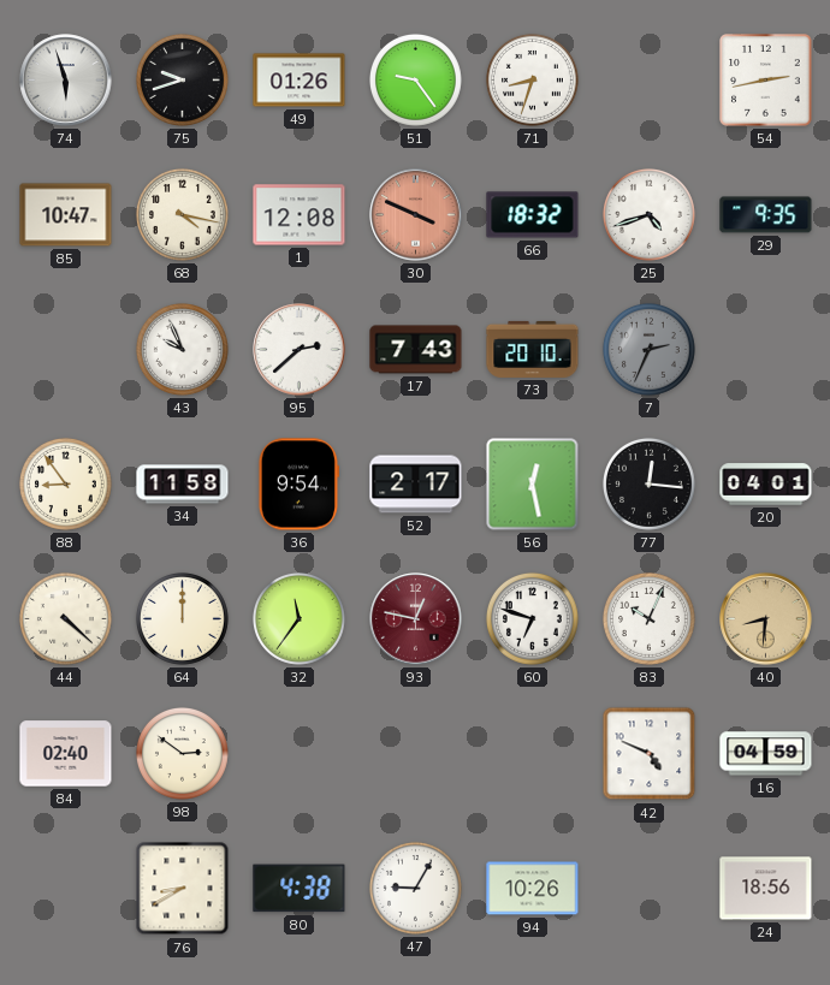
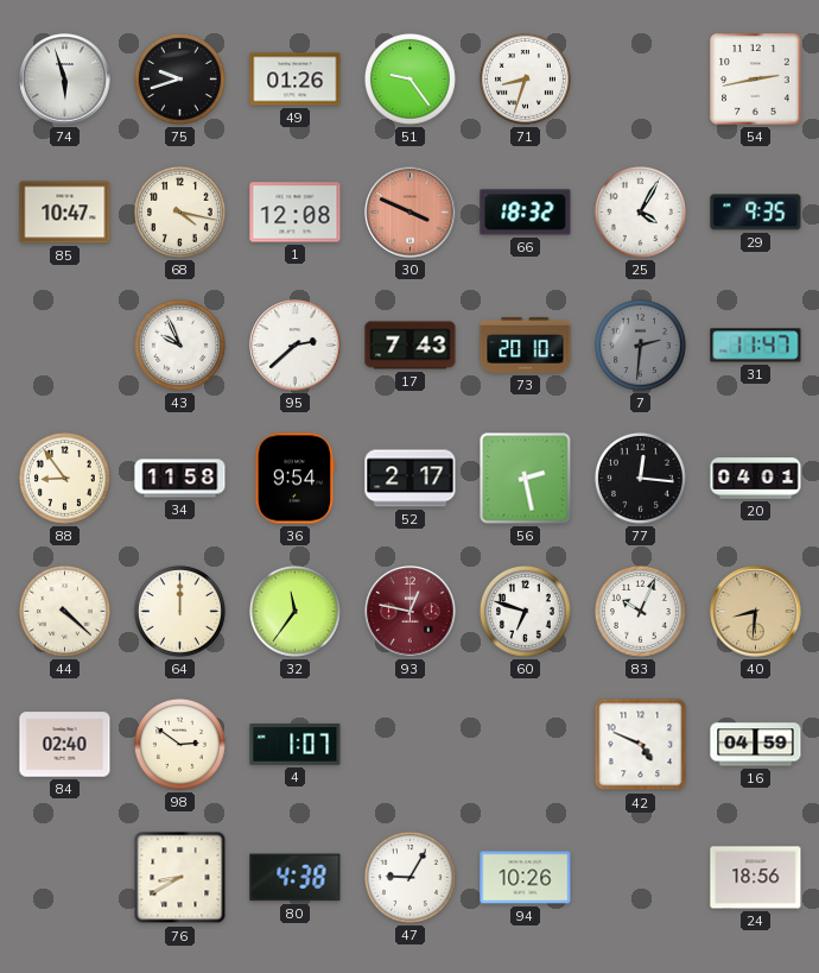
25: 4:42 -> 4:05 (640, 211)
7: 2:34 -> 2:31 (640, 345)
31: none -> 11:47 (756, 346)
56: 12:28 -> 2:28 (526, 479)
4: none -> 1:07 (296, 745)
